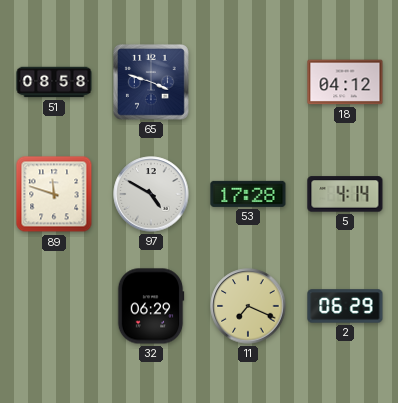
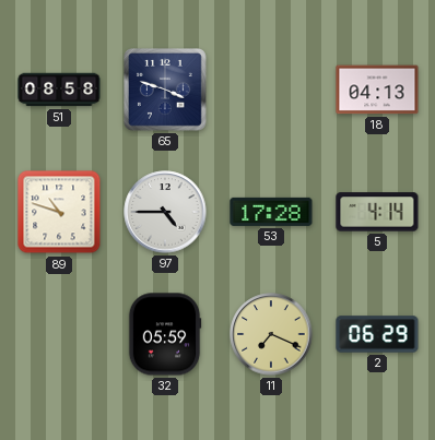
18: 04:12 -> 04:13 (377, 90)
89: 11:48 -> 10:48 (59, 212)
97: 4:50 -> 4:45 (165, 212)
32: 06:29 -> 05:59 (165, 334)
